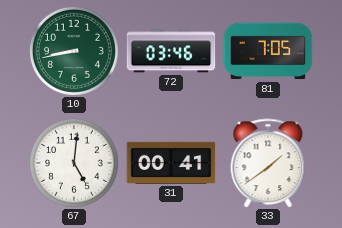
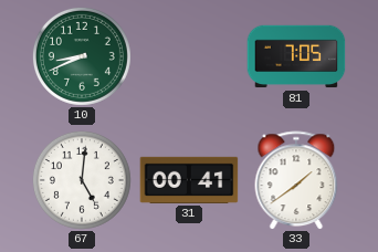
10: 8:43 -> 8:41 (82, 56)
72: 03:46 -> none (171, 51)
